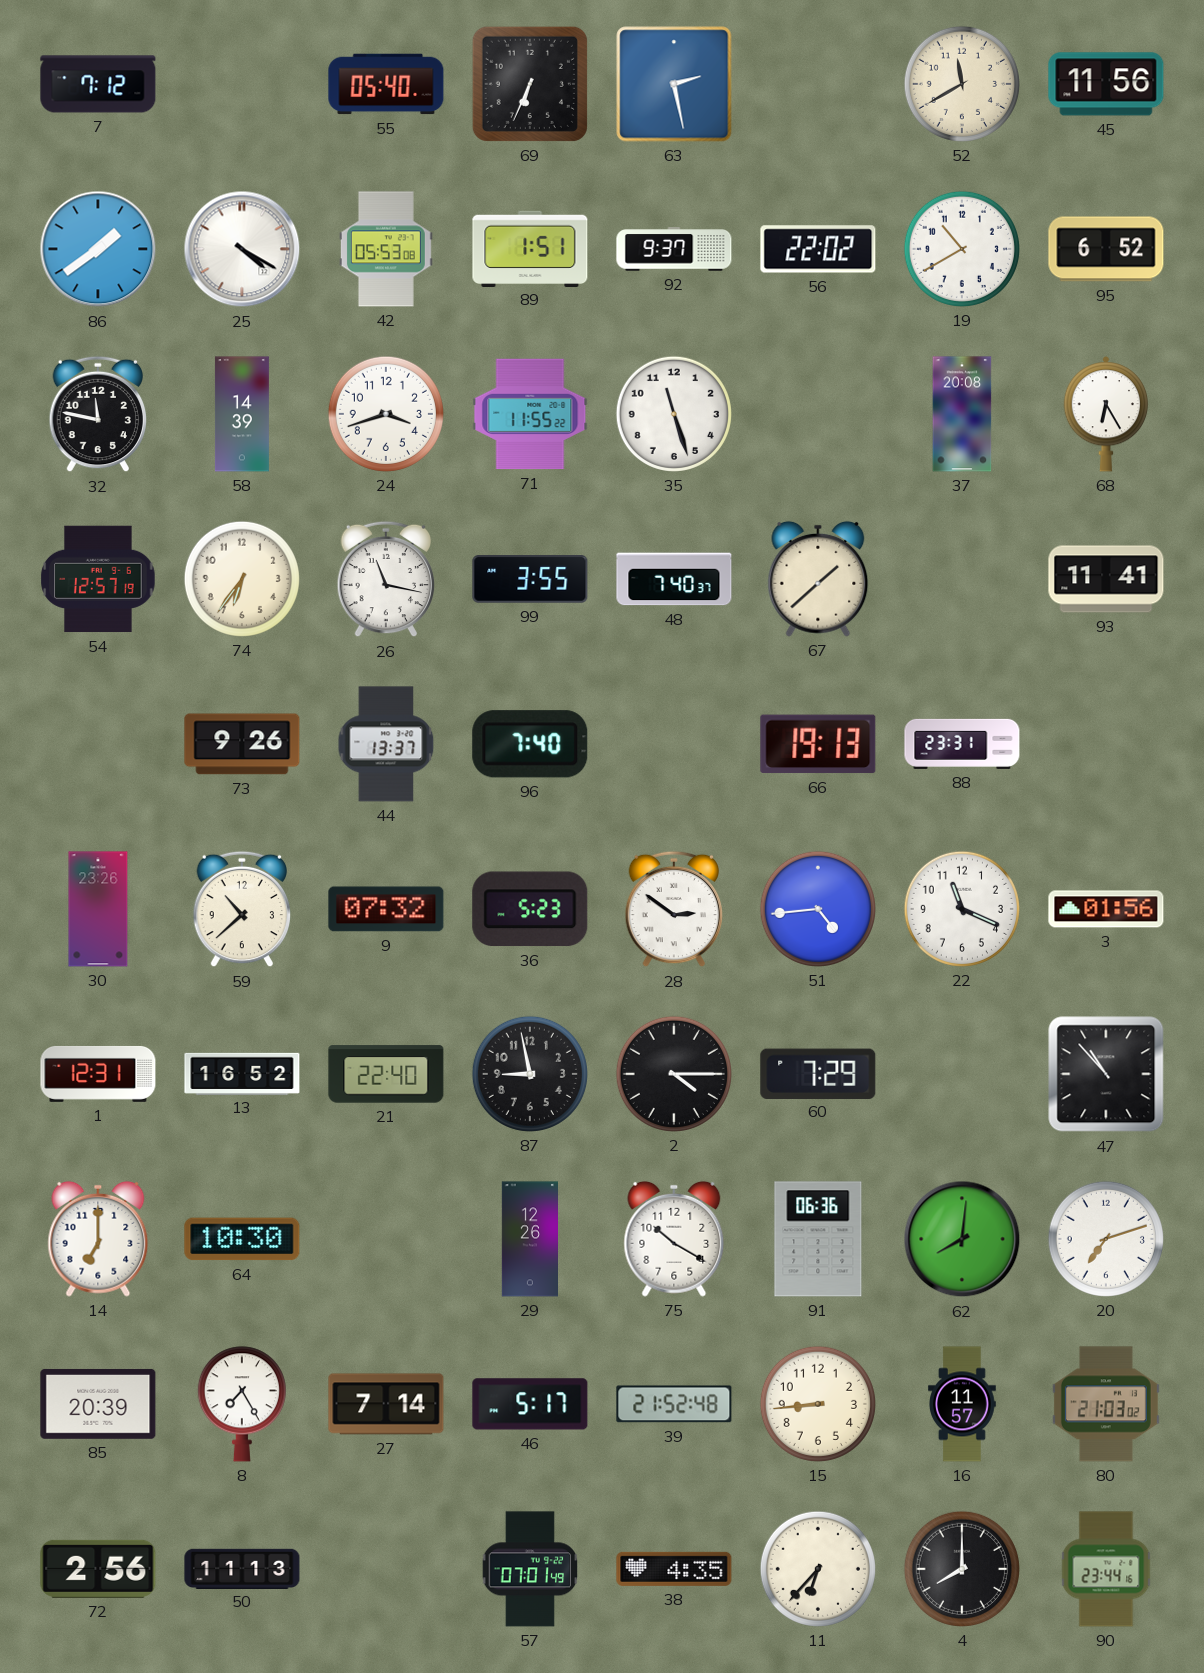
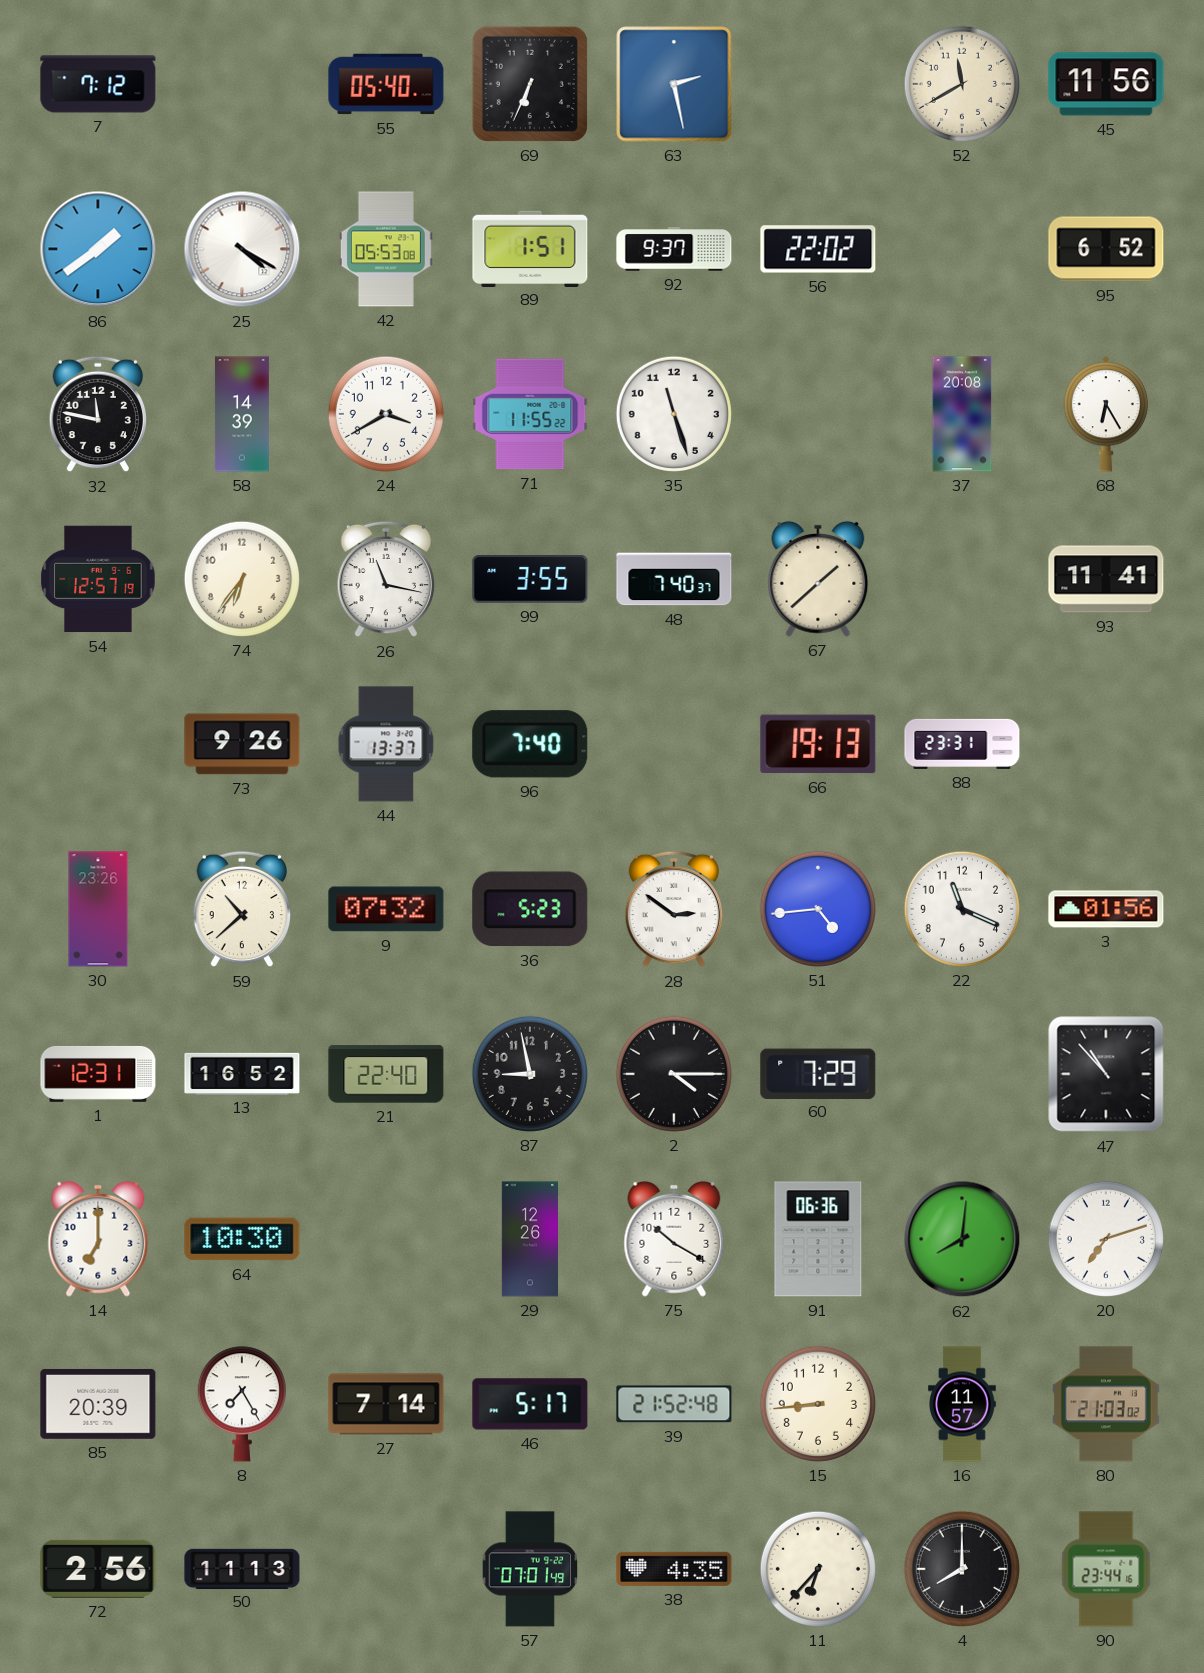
19: 10:40 -> none (962, 249)
24: 3:42 -> 3:40 (386, 414)
